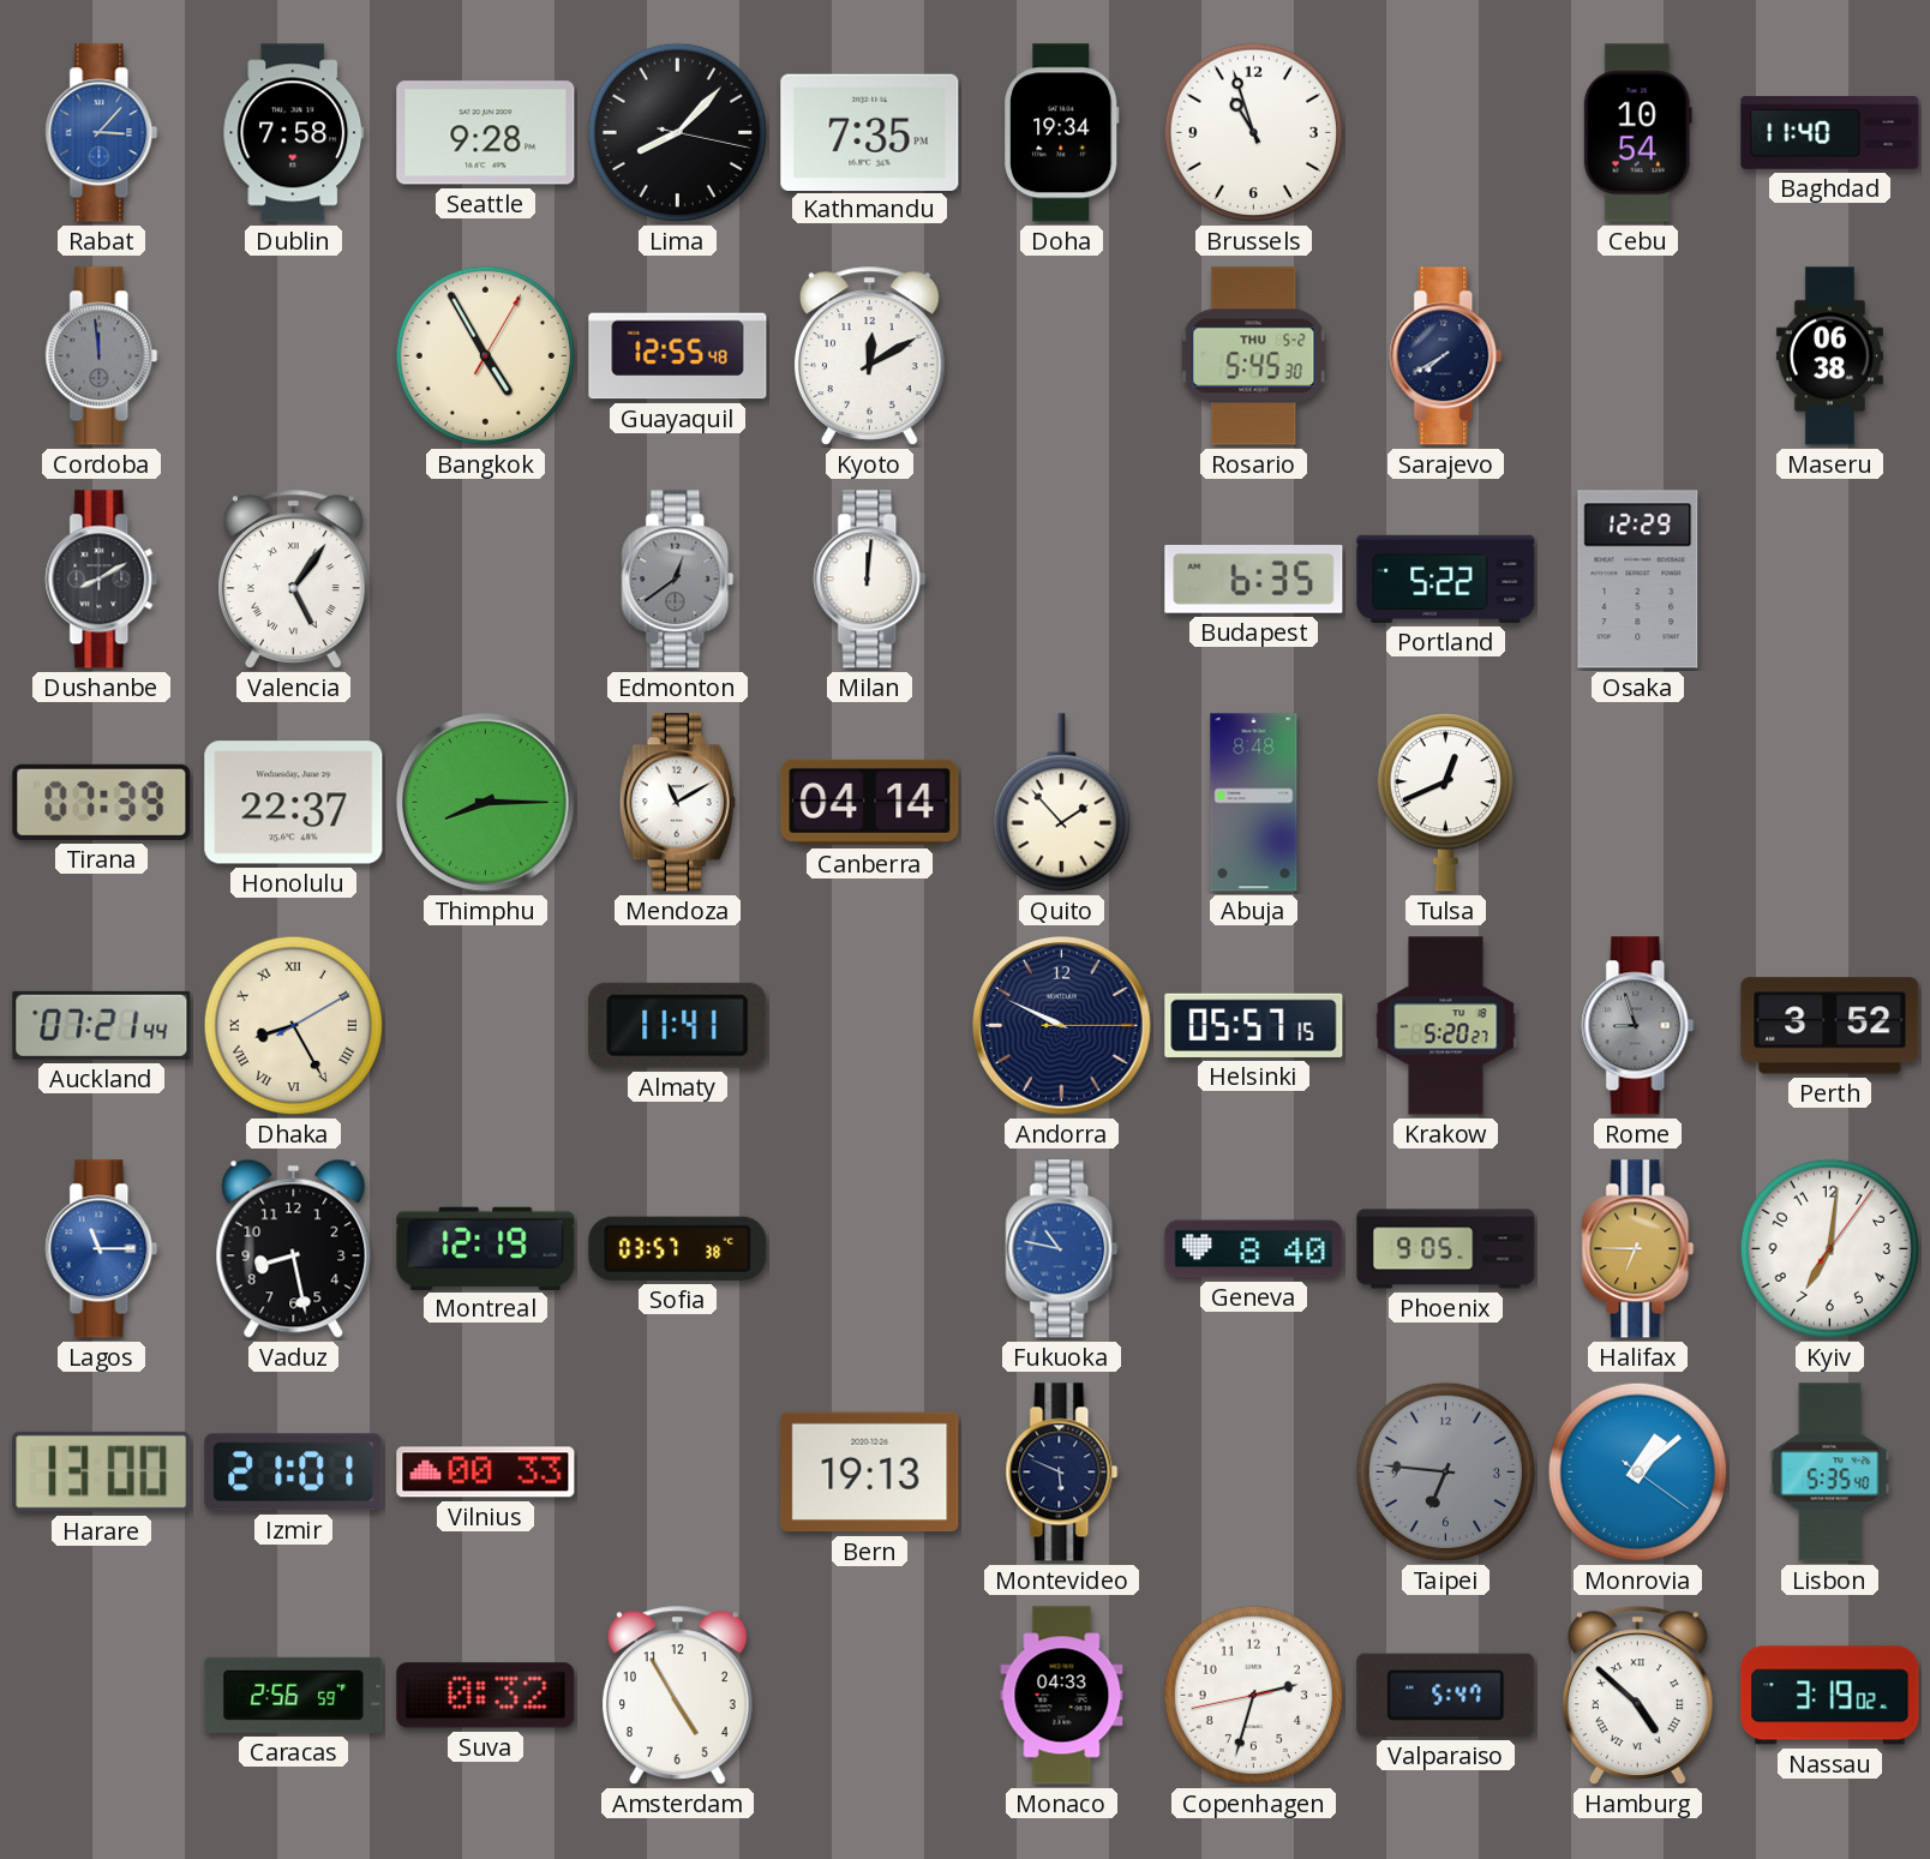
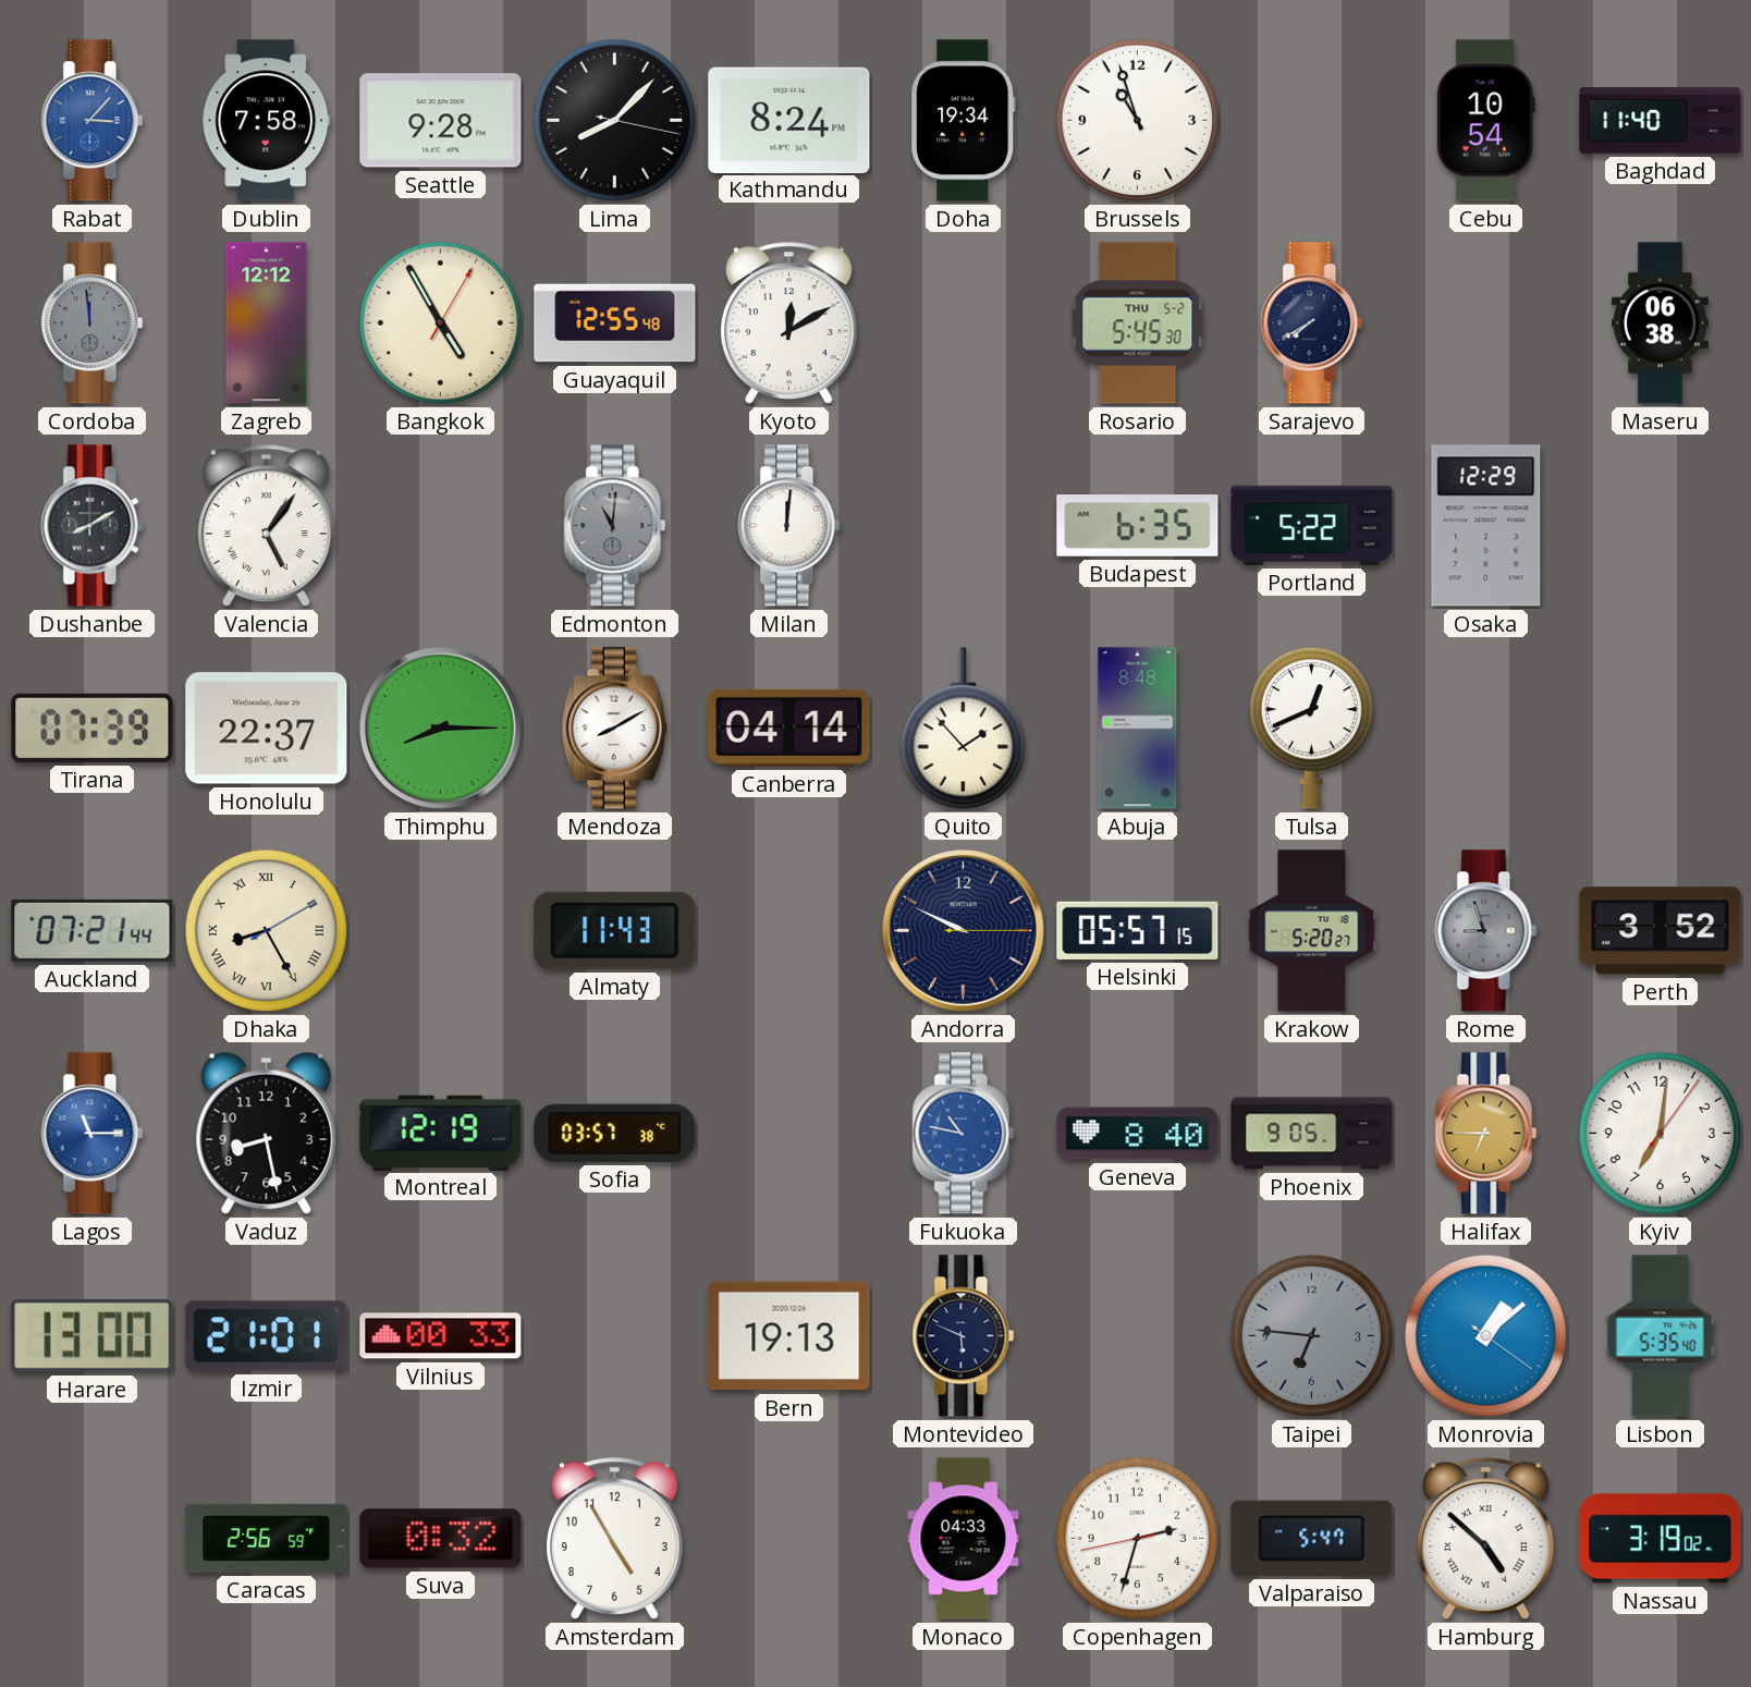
Kathmandu: 7:35 -> 8:24 (789, 120)
Zagreb: none -> 12:12 (267, 323)
Edmonton: 12:39 -> 11:01 (615, 526)
Mendoza: 11:10 -> 8:10 (614, 729)
Almaty: 11:41 -> 11:43 (615, 930)
